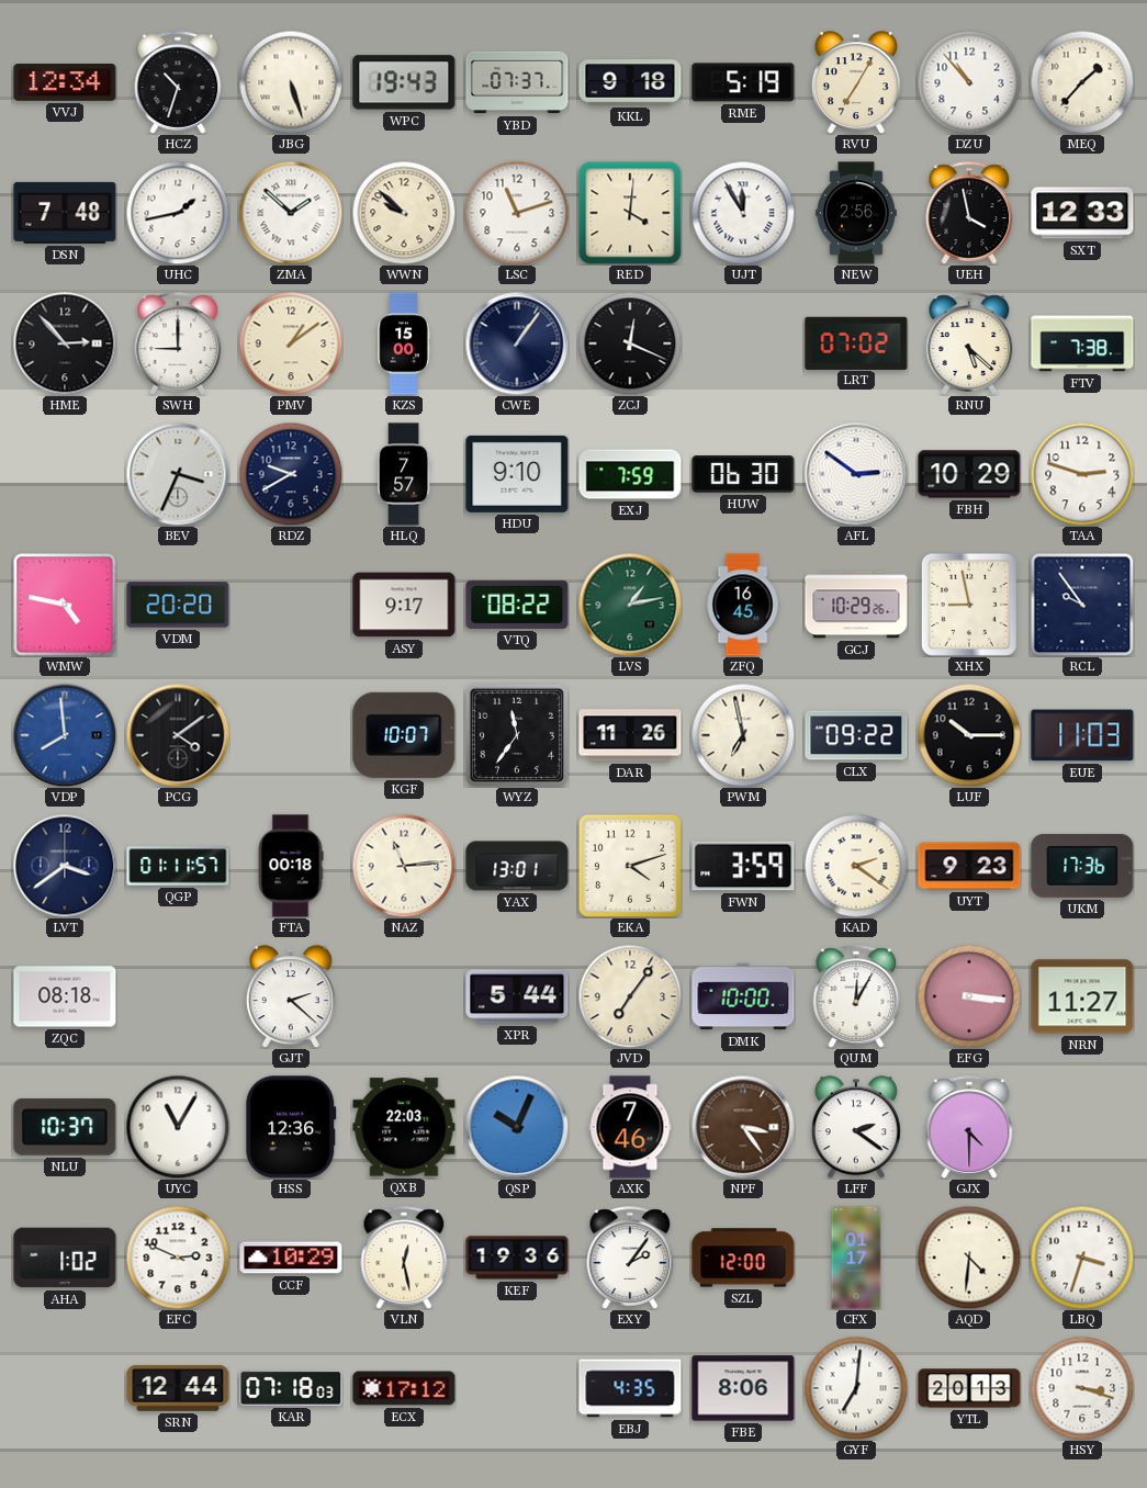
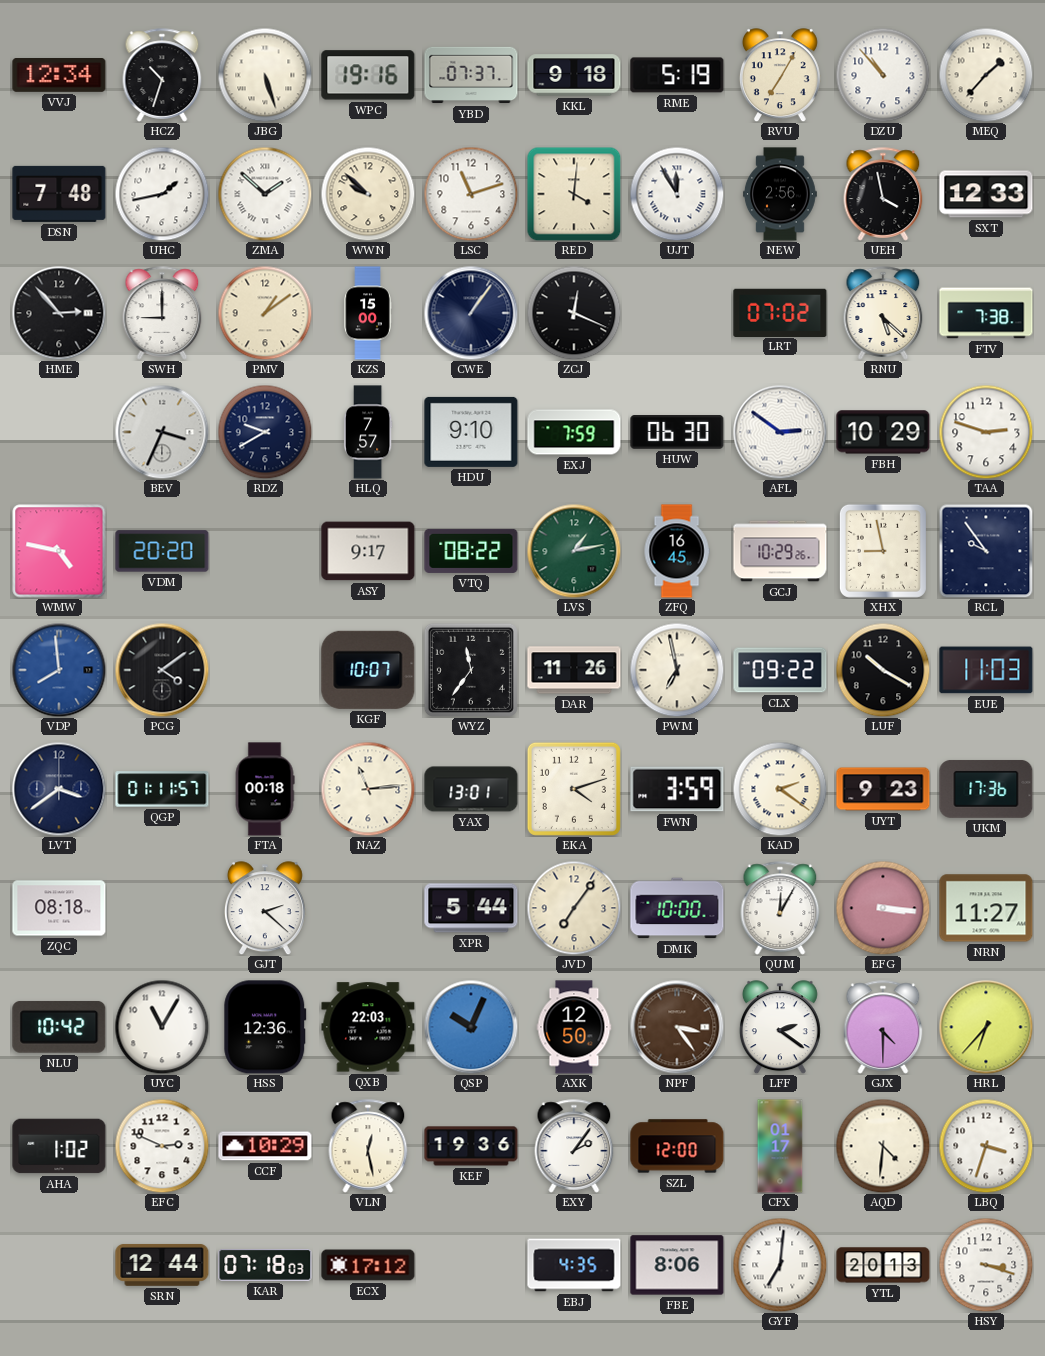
WPC: 19:43 -> 19:16 (368, 75)
LUF: 10:15 -> 10:20 (883, 670)
NLU: 10:37 -> 10:42 (59, 1027)
AXK: 7:46 -> 12:50 (574, 1027)
HRL: none -> 6:37 (986, 1027)
